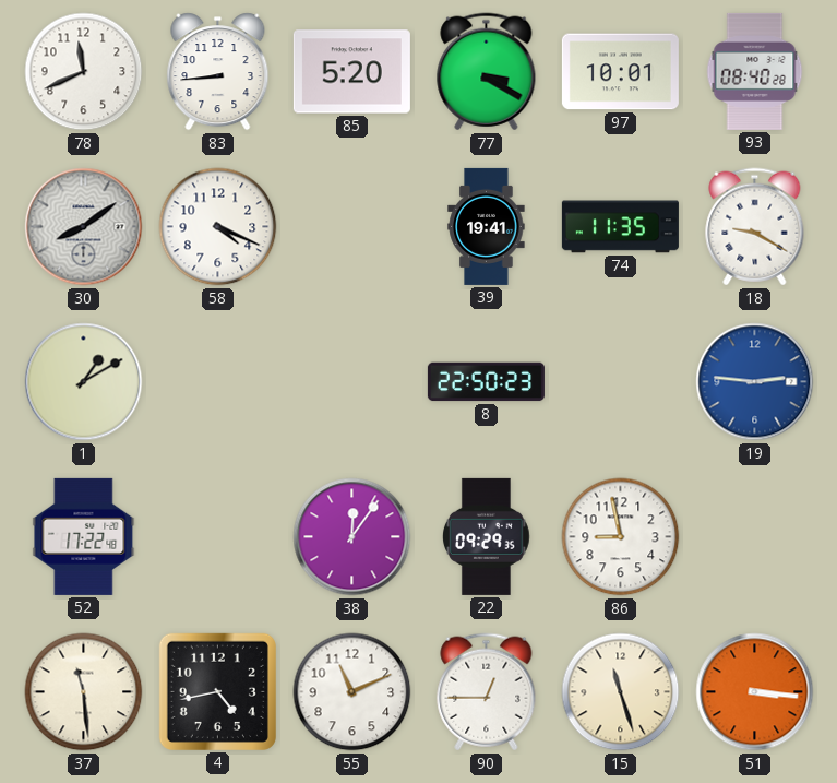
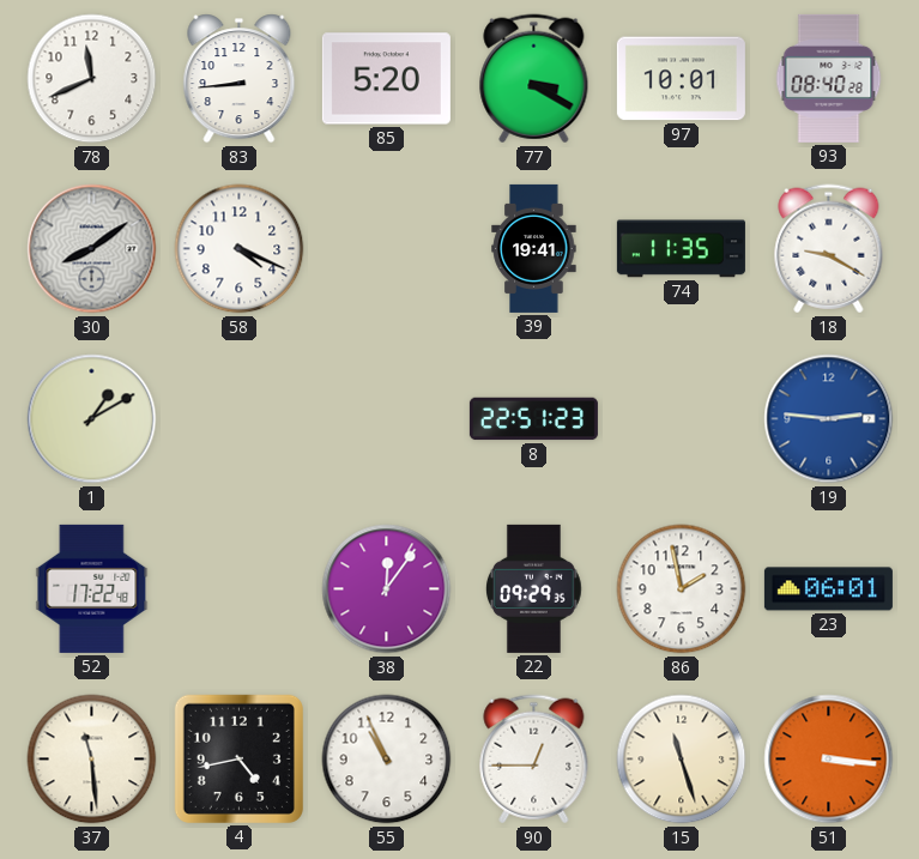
8: 22:50 -> 22:51 (533, 419)
86: 8:58 -> 1:58 (682, 589)
23: none -> 06:01 (828, 589)
55: 11:11 -> 10:56 (387, 760)
